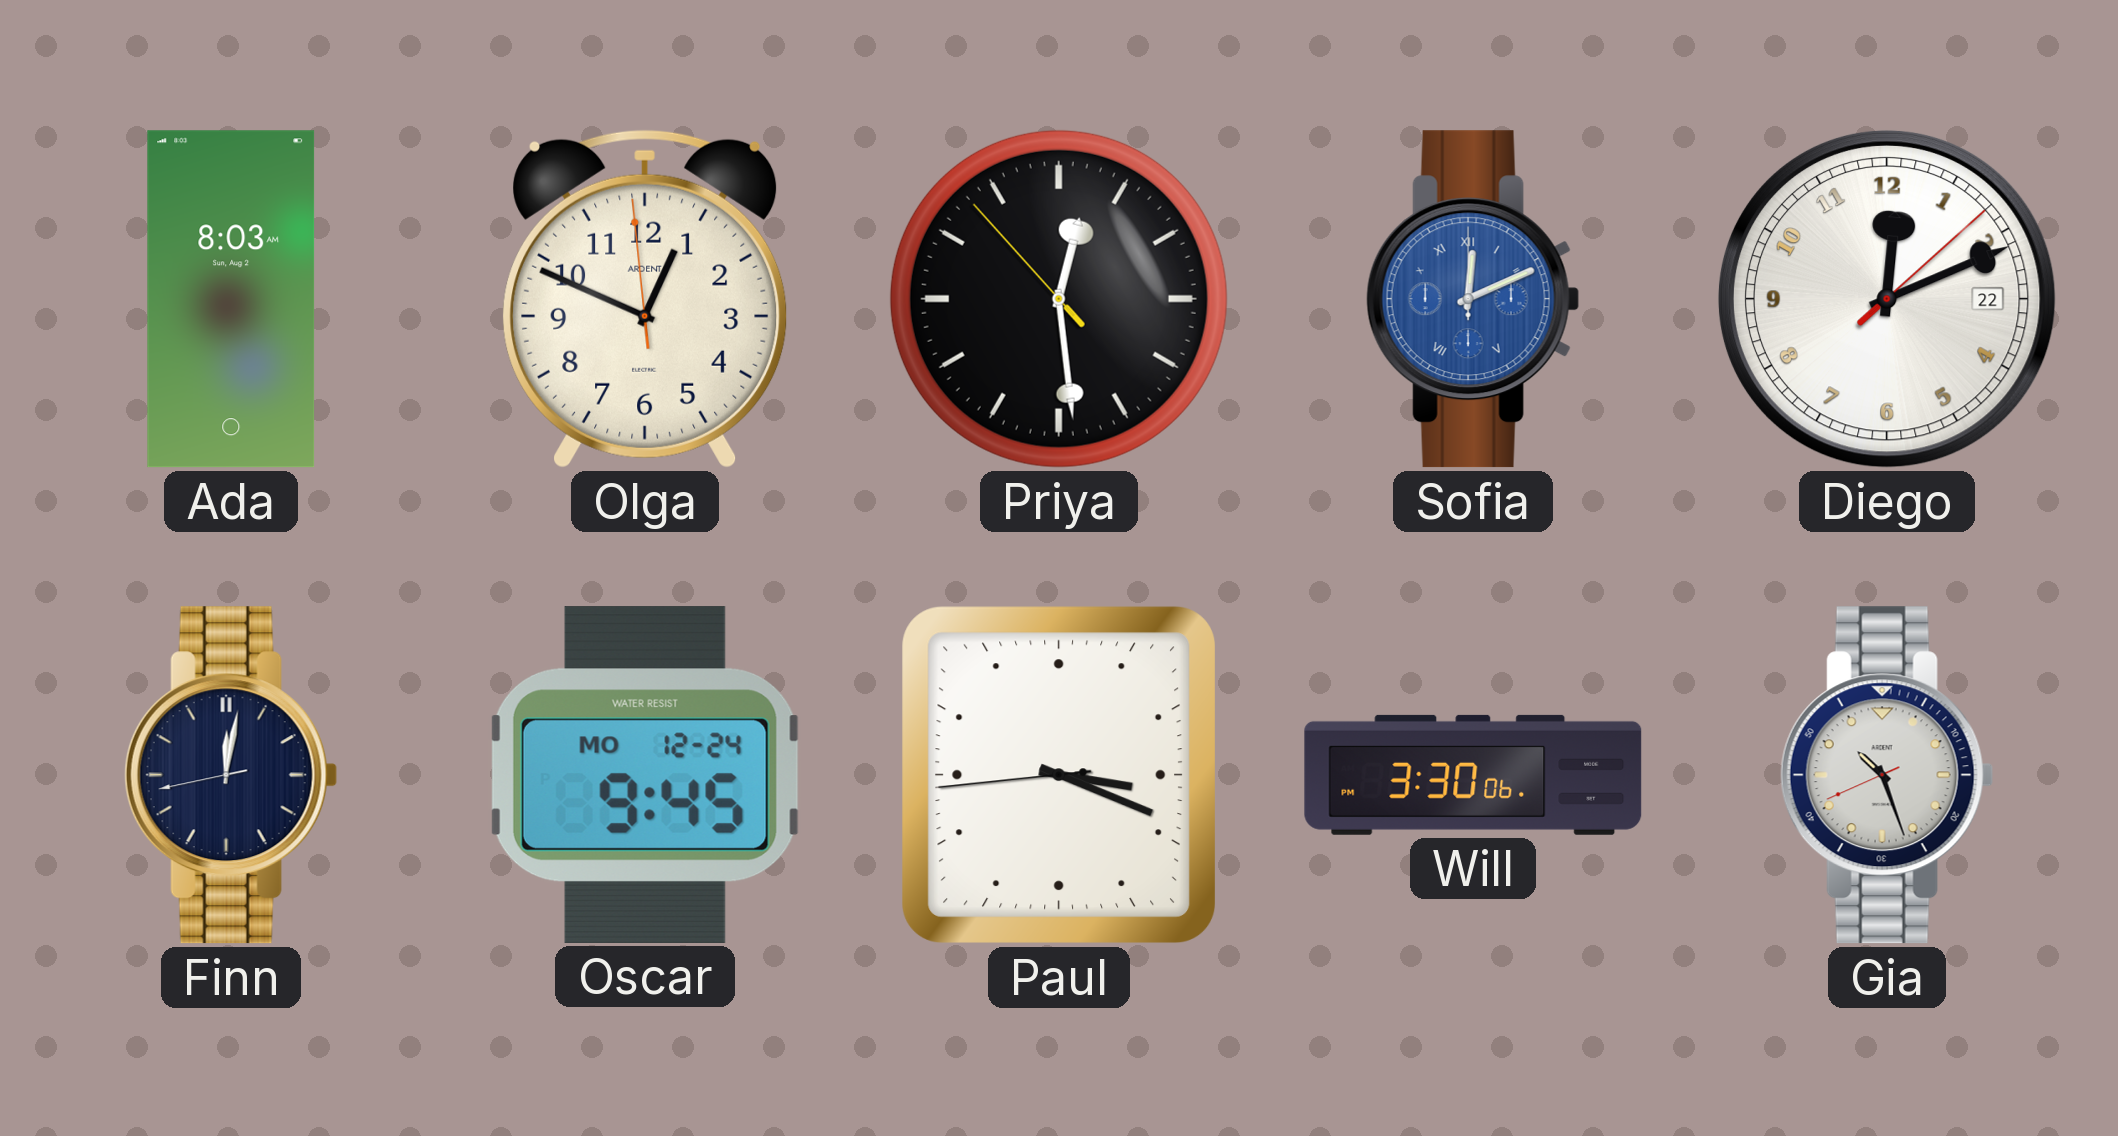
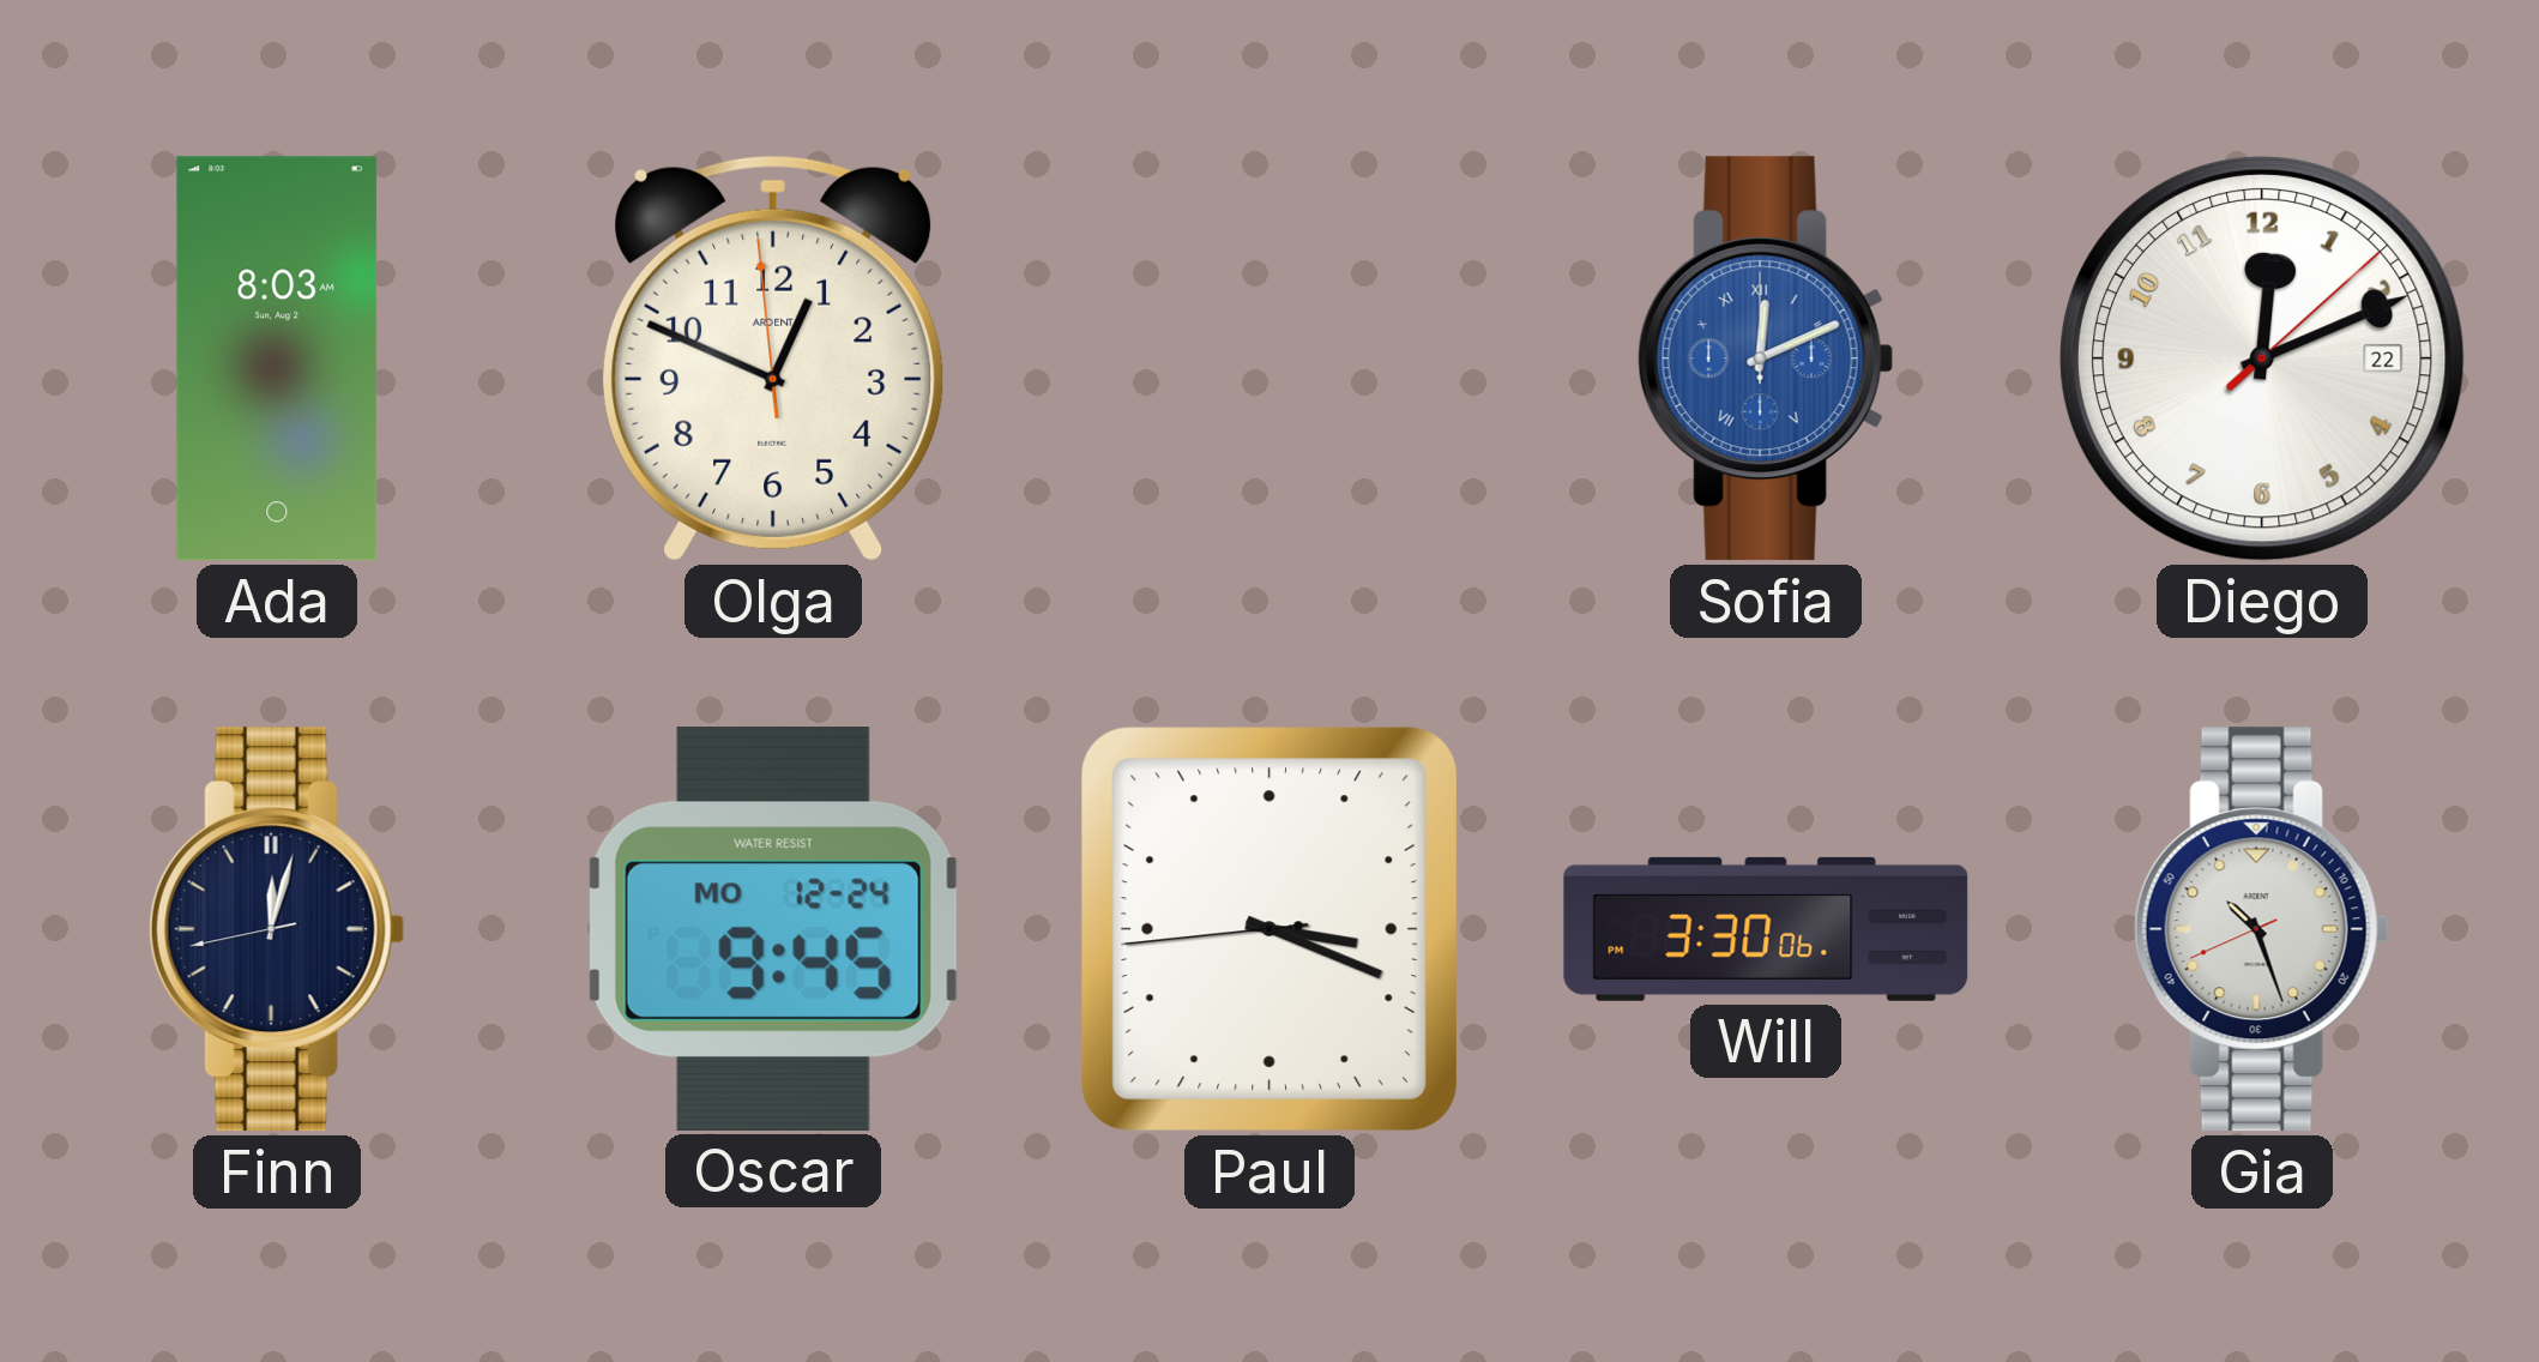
Priya: 12:28 -> none (1059, 299)
Finn: 12:01 -> 12:02 (277, 929)
